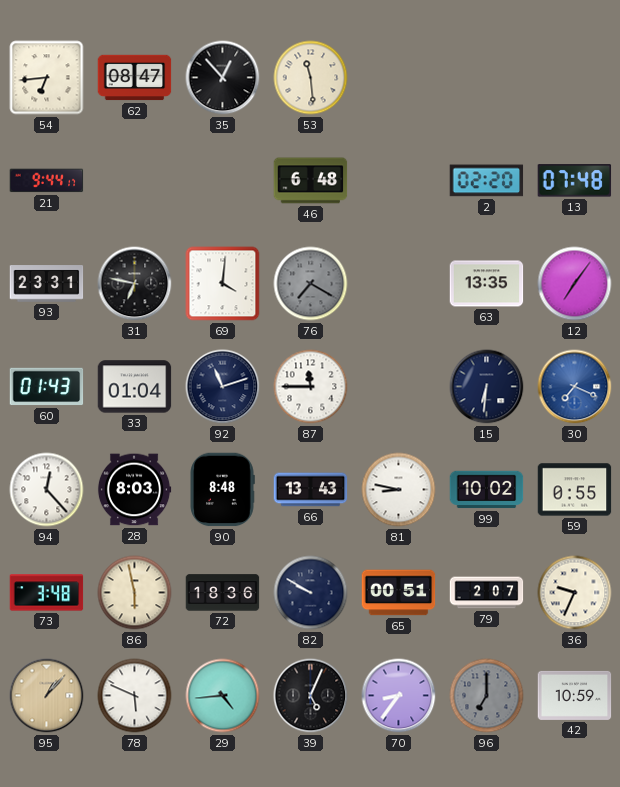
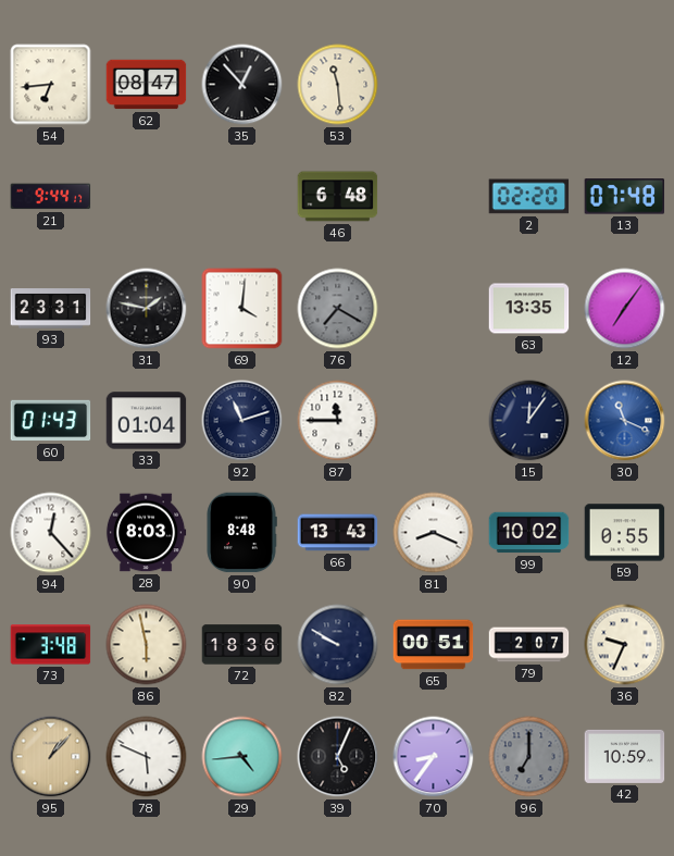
31: 6:47 -> 1:47 (147, 309)
15: 6:31 -> 12:06 (529, 421)
30: 7:19 -> 11:19 (625, 421)
81: 8:47 -> 8:19 (434, 533)
